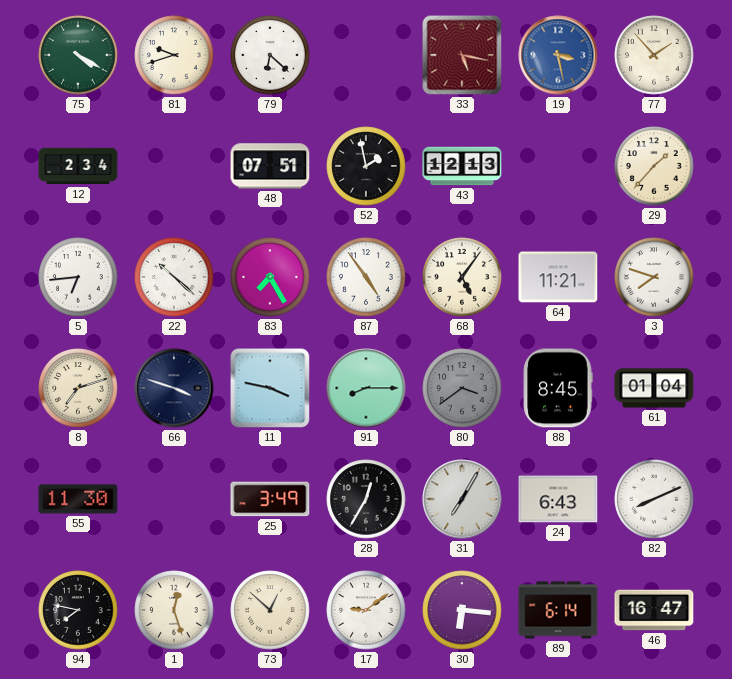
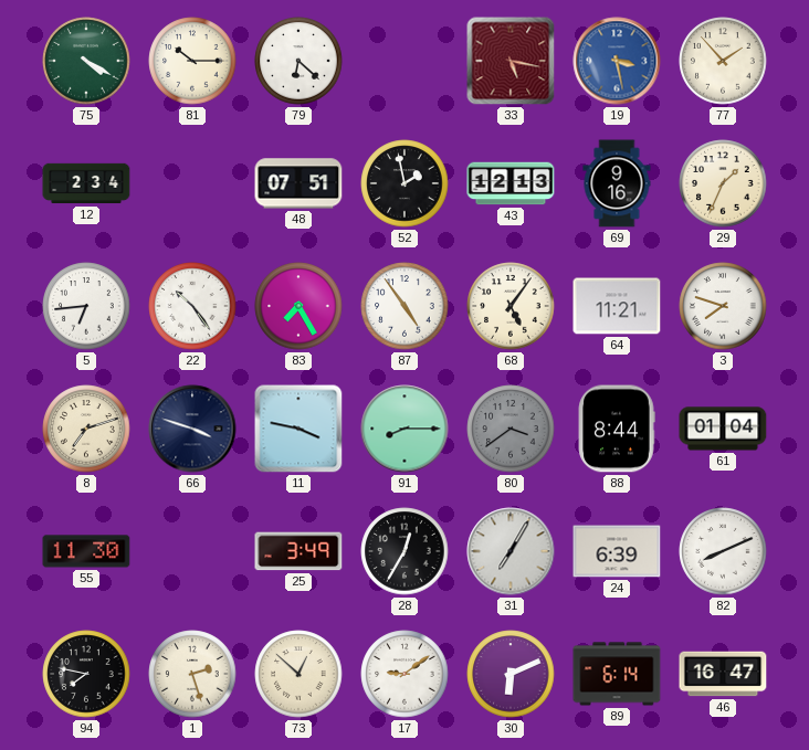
81: 9:42 -> 10:15 (192, 61)
69: none -> 9:16 (617, 183)
29: 1:37 -> 1:34 (723, 183)
22: 10:22 -> 10:24 (192, 306)
88: 8:45 -> 8:44 (617, 429)
24: 6:43 -> 6:39 (617, 551)
1: 12:27 -> 2:27 (192, 674)
30: 6:16 -> 6:11 (511, 674)
